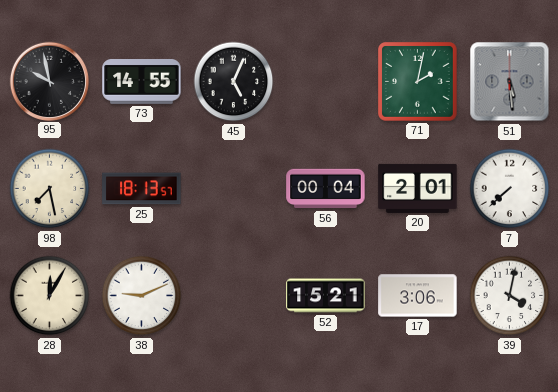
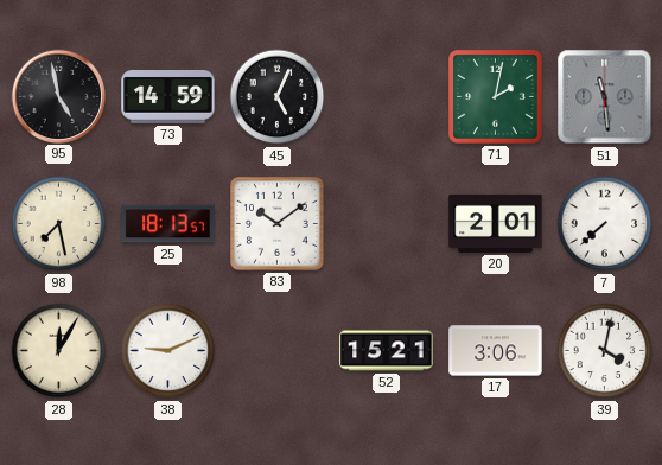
95: 9:58 -> 4:58 (58, 96)
73: 14:55 -> 14:59 (168, 97)
51: 5:29 -> 11:29 (605, 97)
83: none -> 10:09 (278, 224)
56: 00:04 -> none (326, 189)
